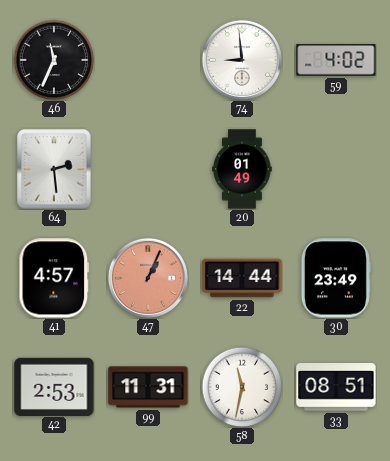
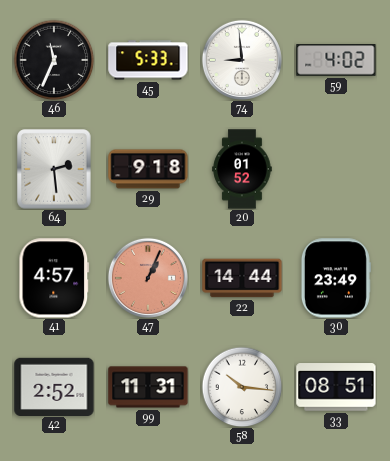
45: none -> 5:33 (148, 60)
29: none -> 9:18 (148, 169)
20: 01:49 -> 01:52 (242, 169)
42: 2:53 -> 2:52 (54, 386)
58: 11:32 -> 10:16 (242, 387)
